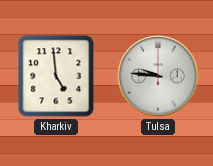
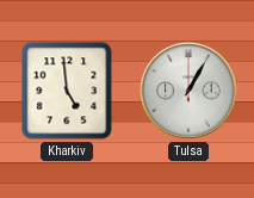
Tulsa: 9:46 -> 1:05 (188, 91)
